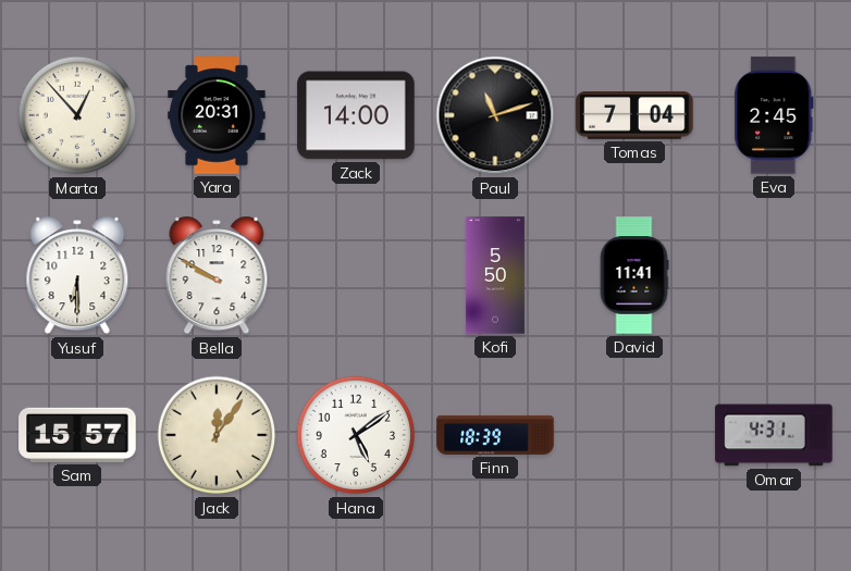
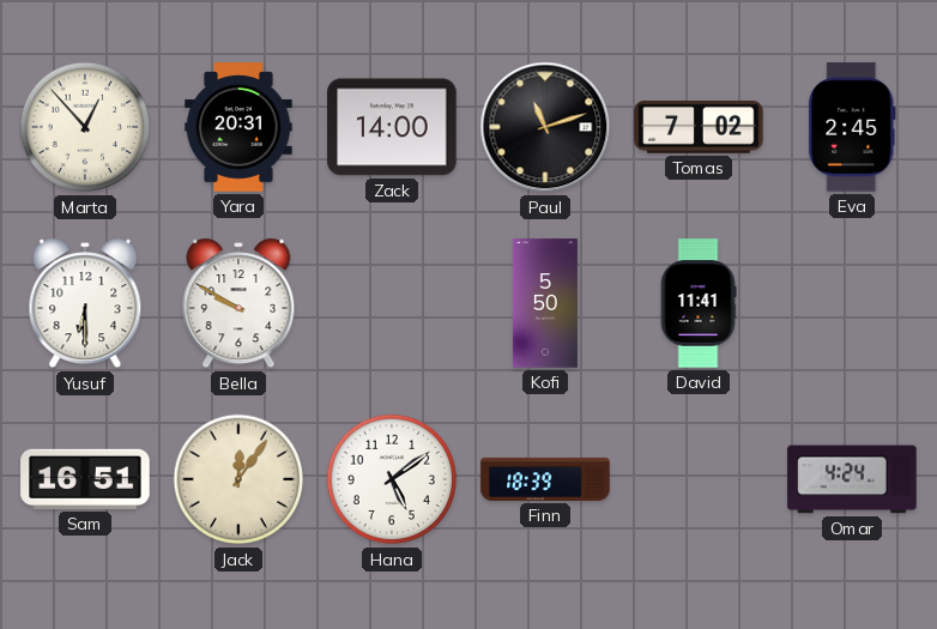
Tomas: 7:04 -> 7:02 (699, 128)
Sam: 15:57 -> 16:51 (85, 479)
Omar: 4:31 -> 4:24 (852, 479)
